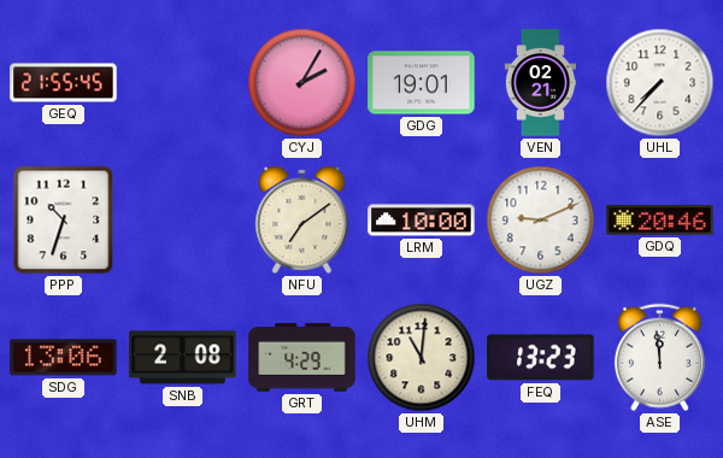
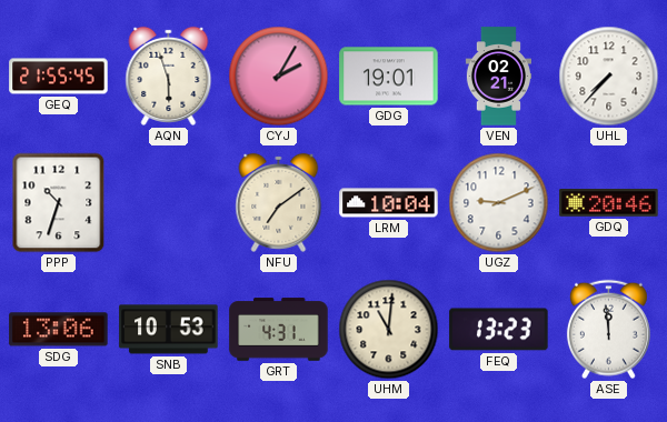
AQN: none -> 5:57 (169, 76)
LRM: 10:00 -> 10:04 (389, 203)
SNB: 2:08 -> 10:53 (169, 330)
GRT: 4:29 -> 4:31 (279, 330)
